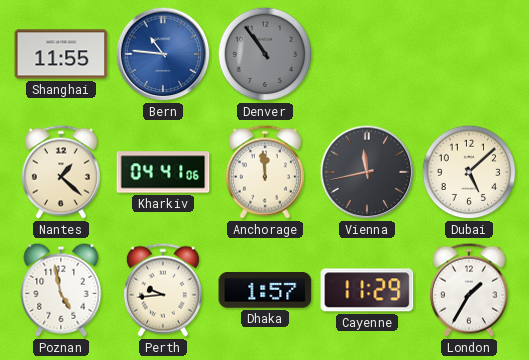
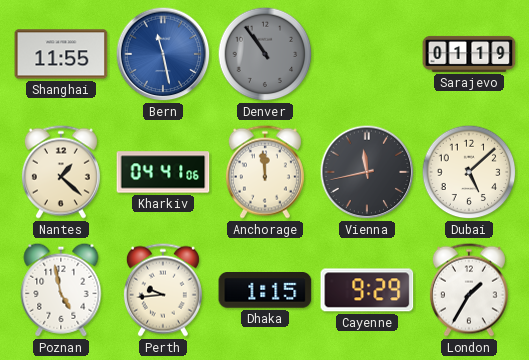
Bern: 10:46 -> 11:28 (163, 54)
Sarajevo: none -> 01:19 (469, 54)
Dhaka: 1:57 -> 1:15 (265, 290)
Cayenne: 11:29 -> 9:29 (367, 290)
